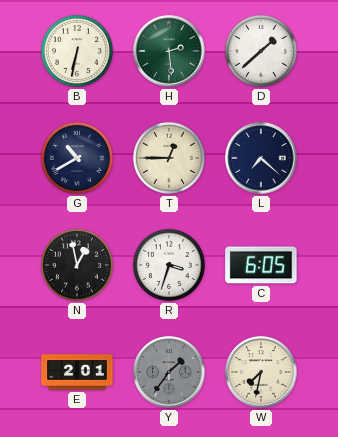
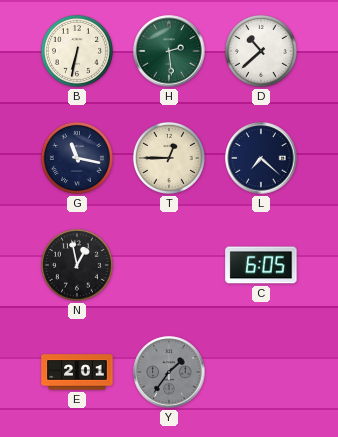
D: 1:38 -> 10:38 (261, 51)
G: 10:40 -> 11:17 (77, 158)
R: 3:33 -> none (169, 265)
W: 7:32 -> none (261, 372)
